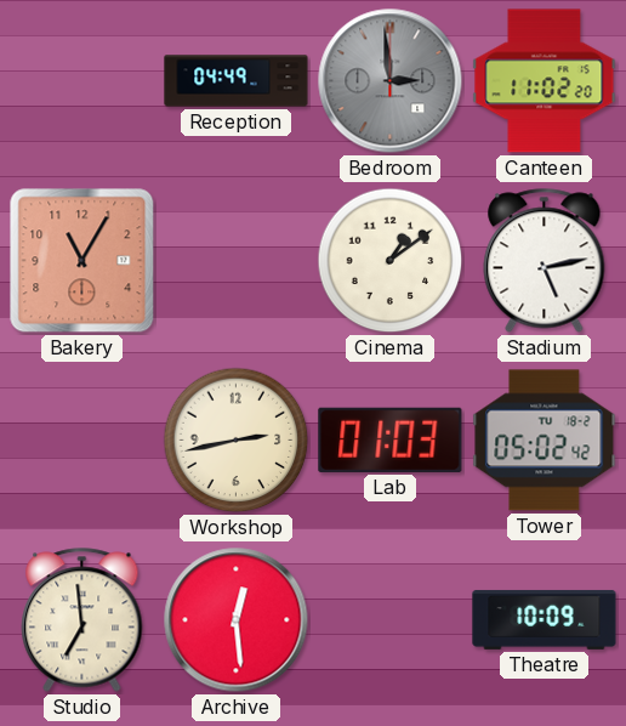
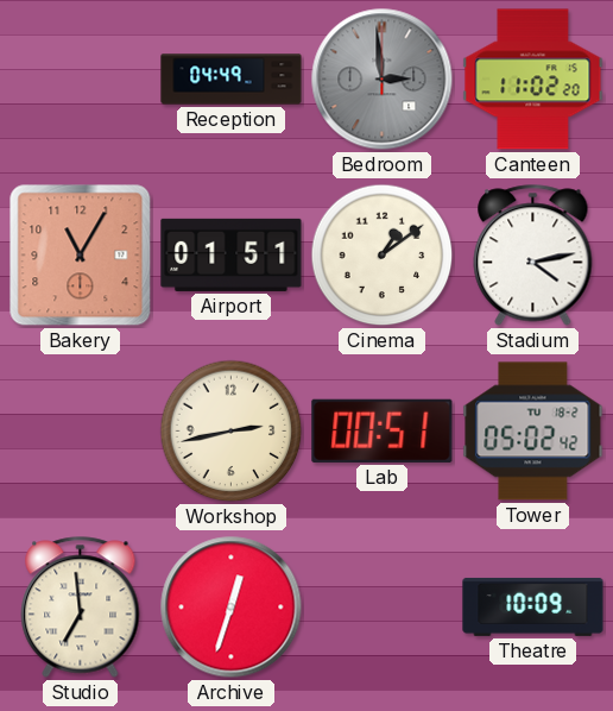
Airport: none -> 01:51 (232, 254)
Stadium: 5:13 -> 4:13 (533, 256)
Lab: 01:03 -> 00:51 (383, 430)
Archive: 12:29 -> 12:33 (232, 608)
